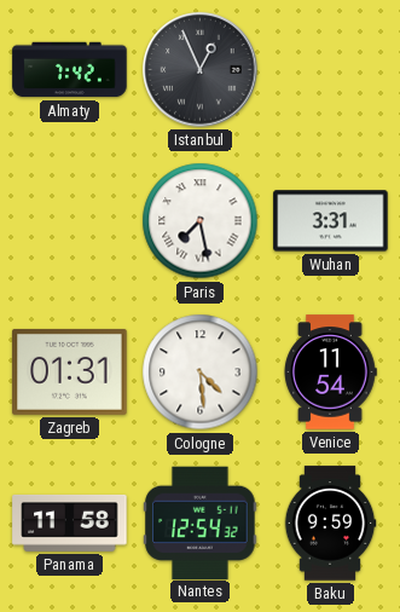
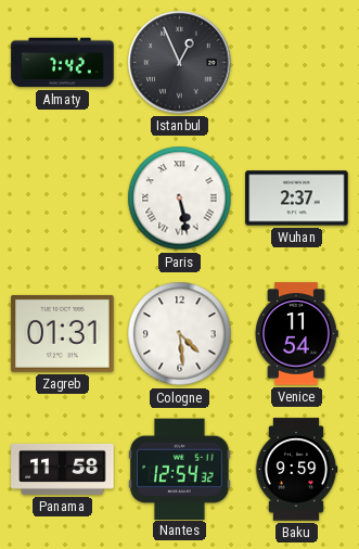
Paris: 7:28 -> 5:28 (180, 199)
Wuhan: 3:31 -> 2:37 (297, 199)
